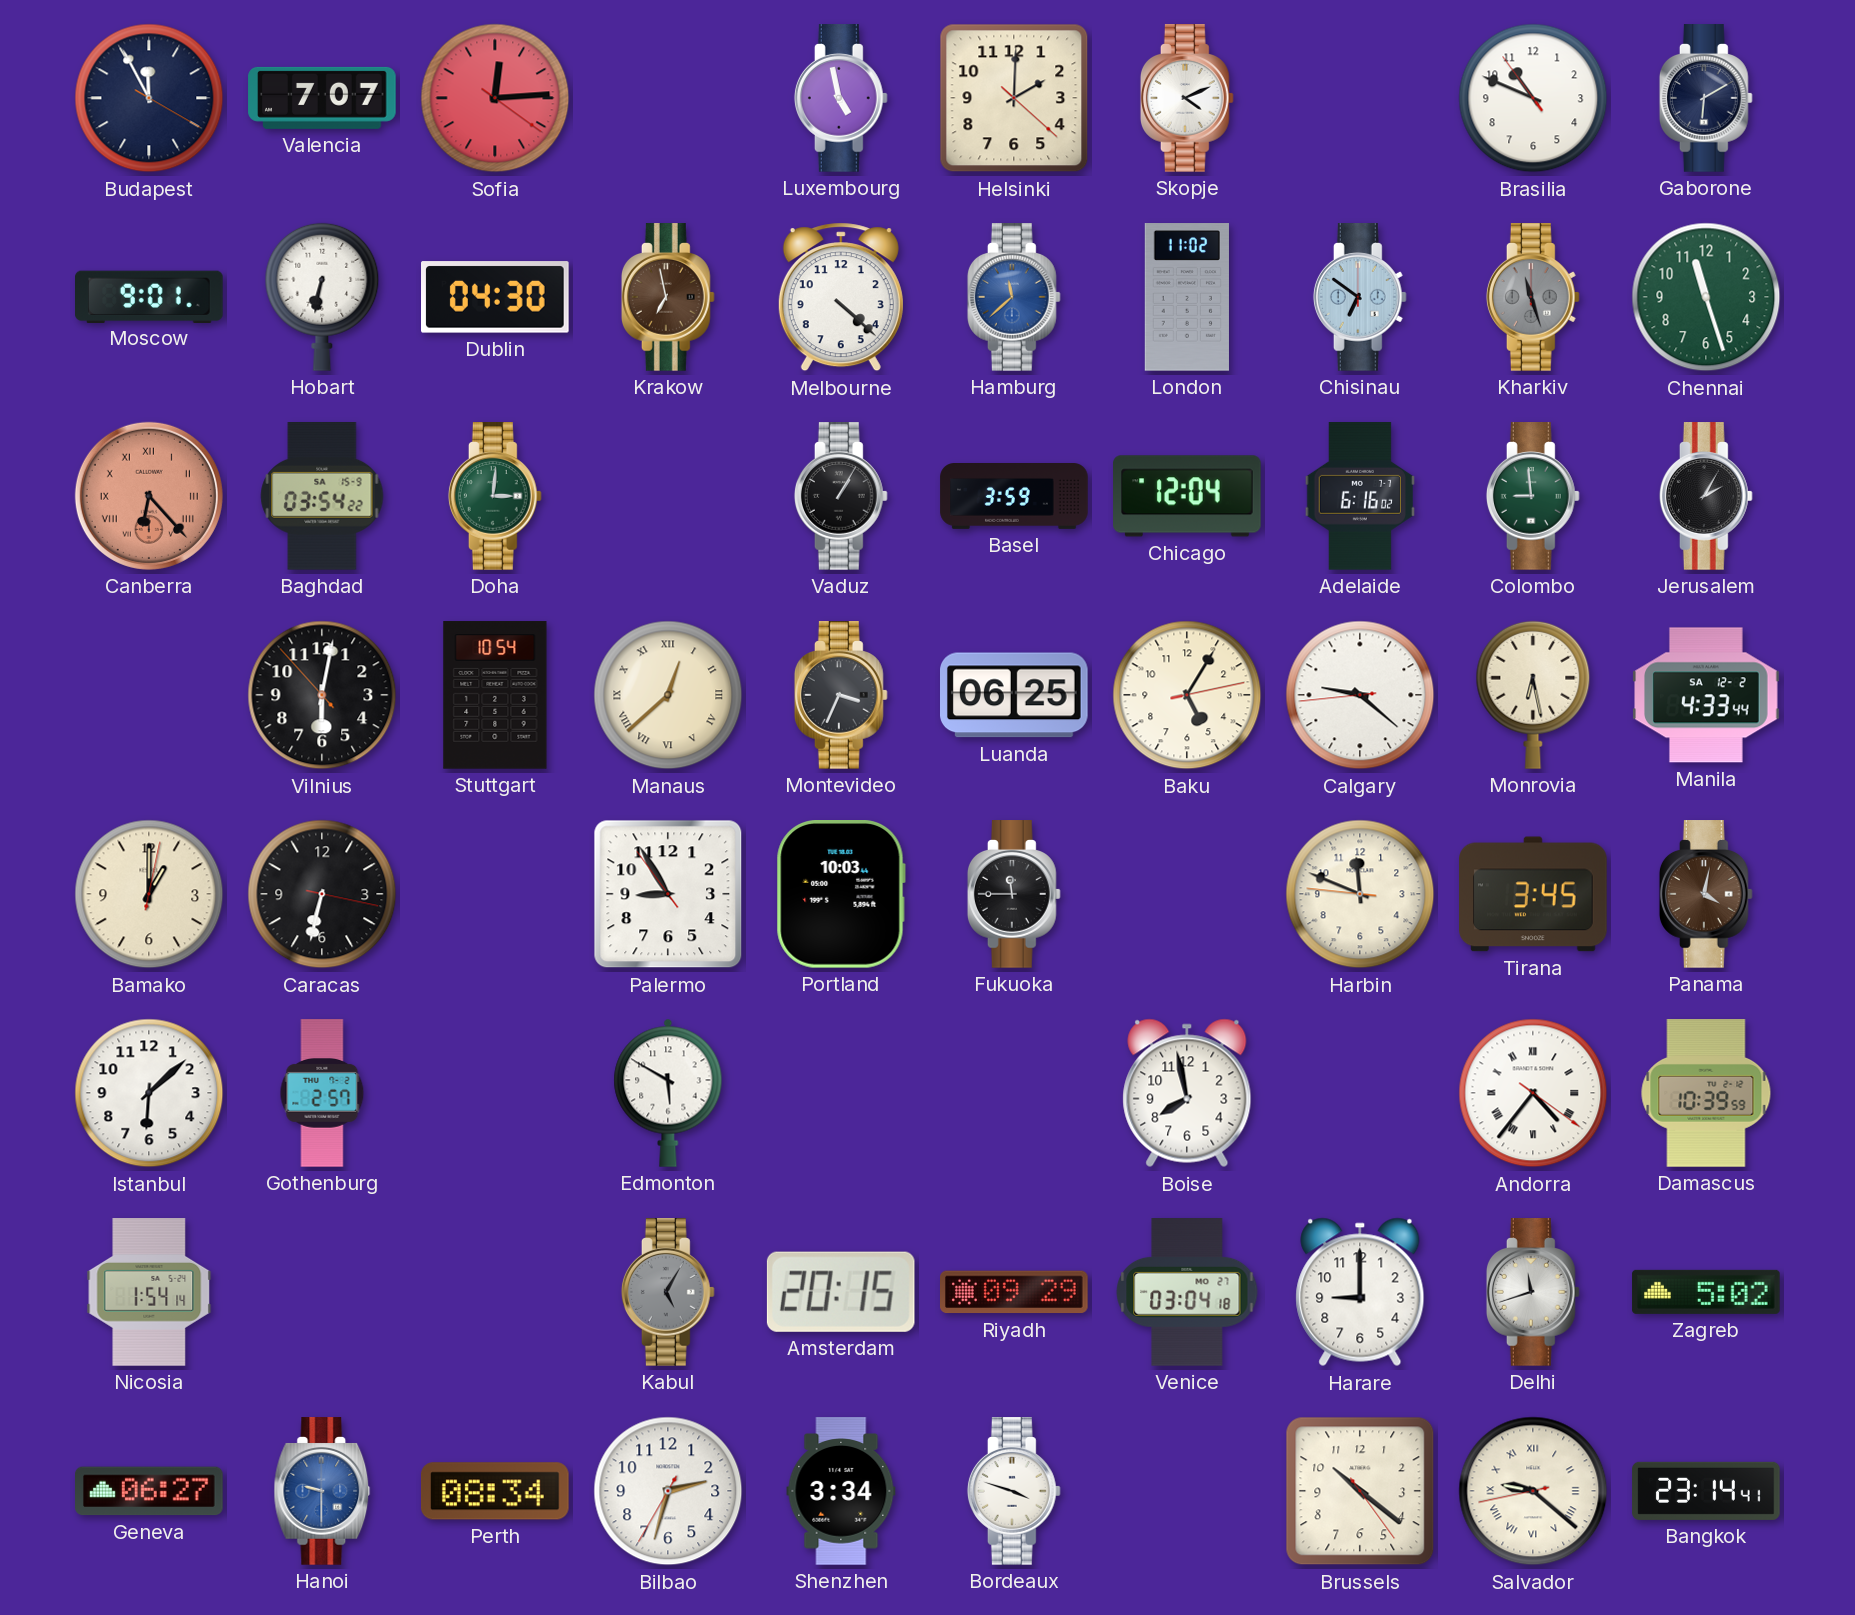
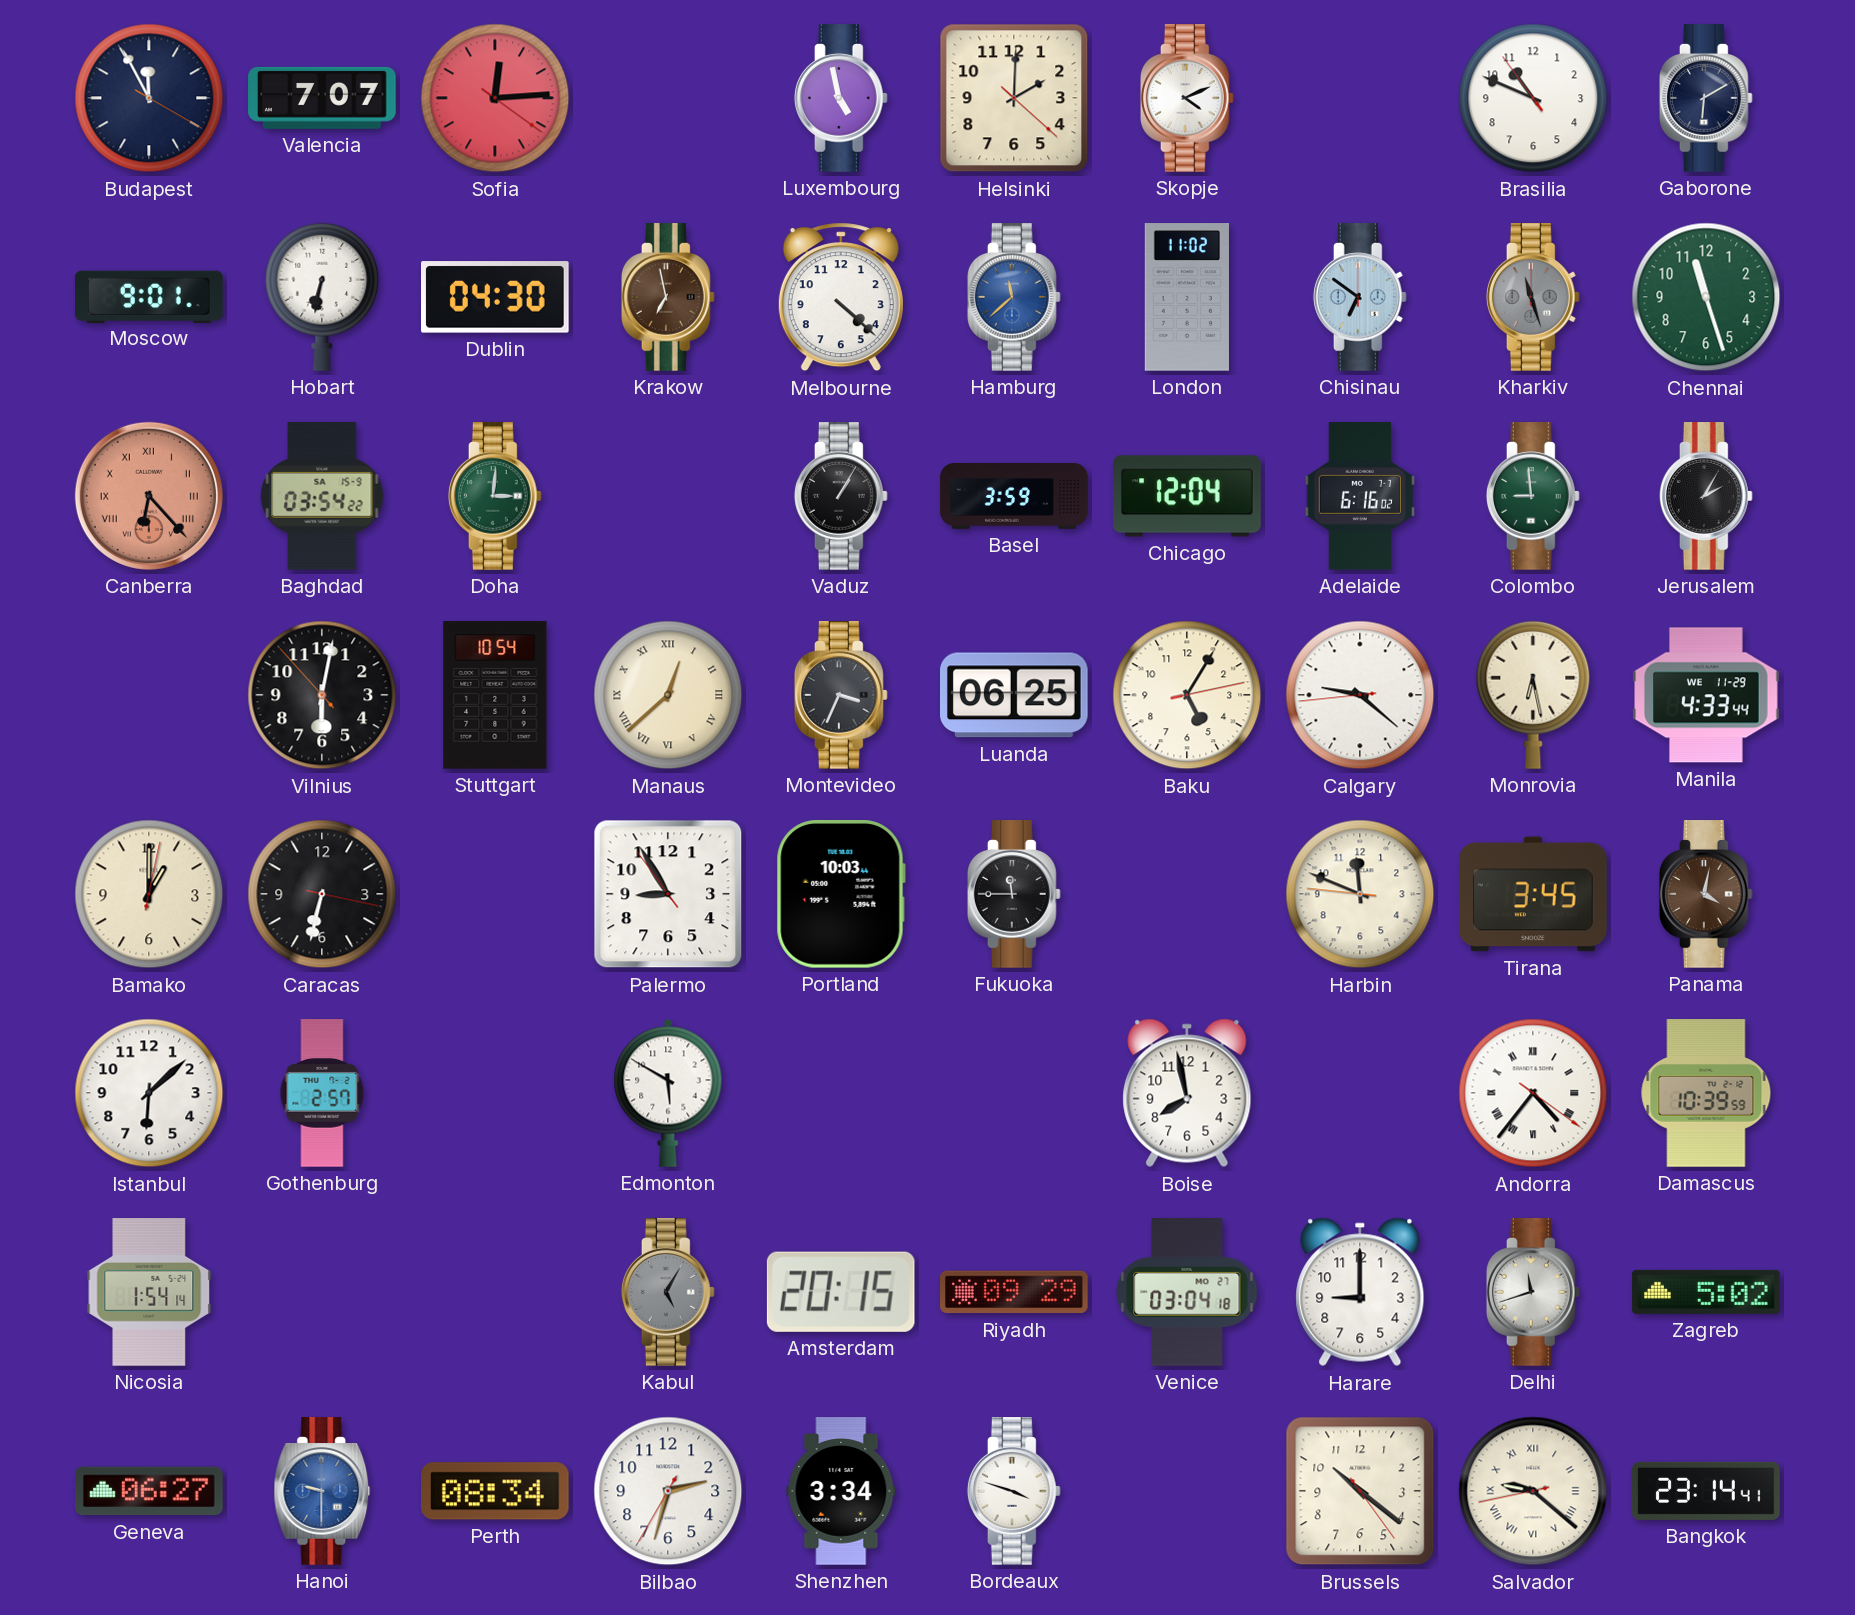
Manila date: SA 12-2 -> WE 11-29 (1706, 695)
